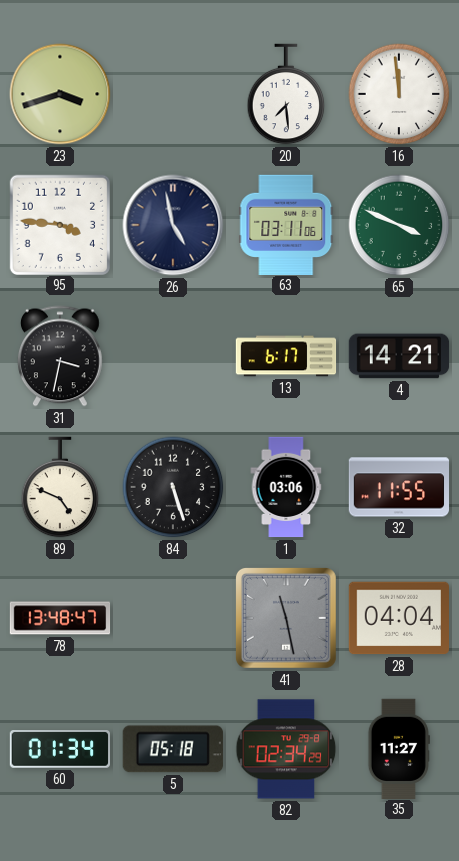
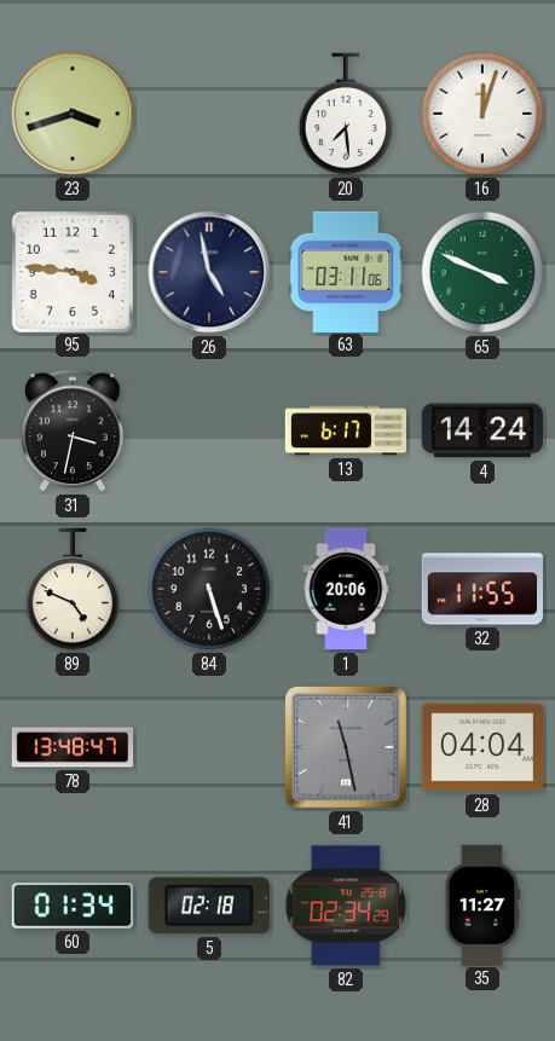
16: 11:59 -> 12:03 (482, 114)
4: 14:21 -> 14:24 (482, 430)
1: 03:06 -> 20:06 (346, 589)
5: 05:18 -> 02:18 (209, 906)
